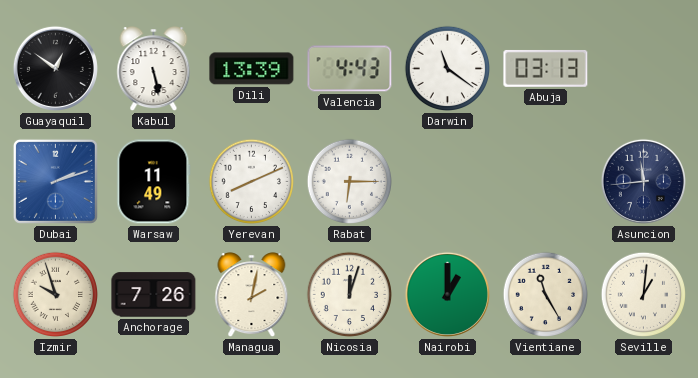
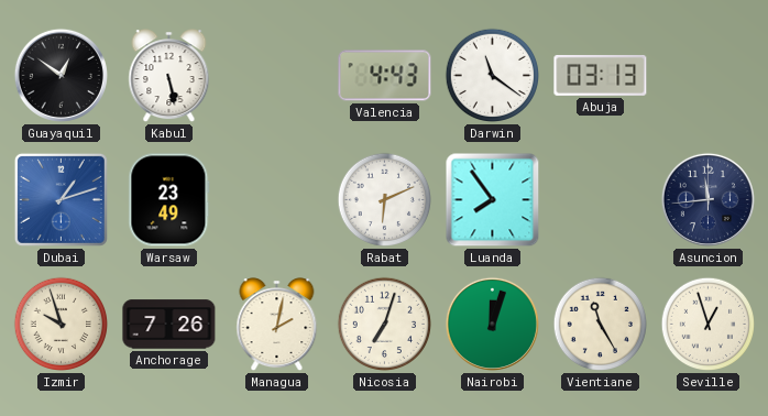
Dili: 13:39 -> none (252, 69)
Dubai: 2:12 -> 1:12 (61, 199)
Warsaw: 11:49 -> 23:49 (169, 200)
Yerevan: 8:11 -> none (252, 182)
Rabat: 6:15 -> 6:11 (385, 200)
Luanda: none -> 7:54 (493, 200)
Nicosia: 12:03 -> 7:03 (385, 325)
Nairobi: 1:00 -> 12:03 (492, 324)
Seville: 1:01 -> 12:57 (709, 325)
